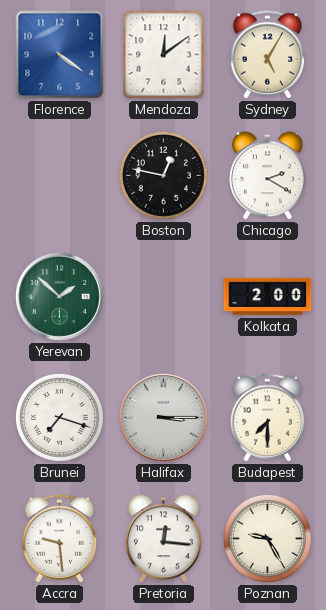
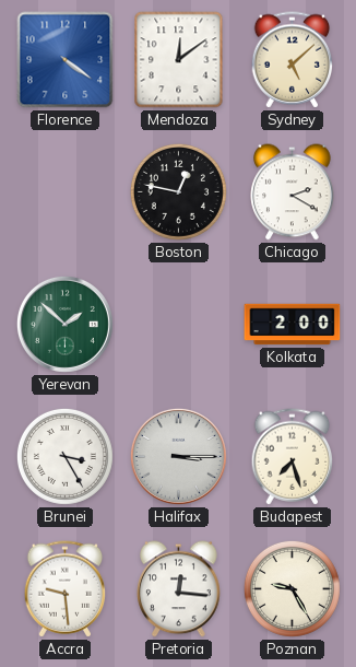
Sydney: 5:05 -> 5:08 (293, 60)
Brunei: 7:18 -> 3:25 (64, 456)
Budapest: 7:30 -> 7:27 (293, 457)
